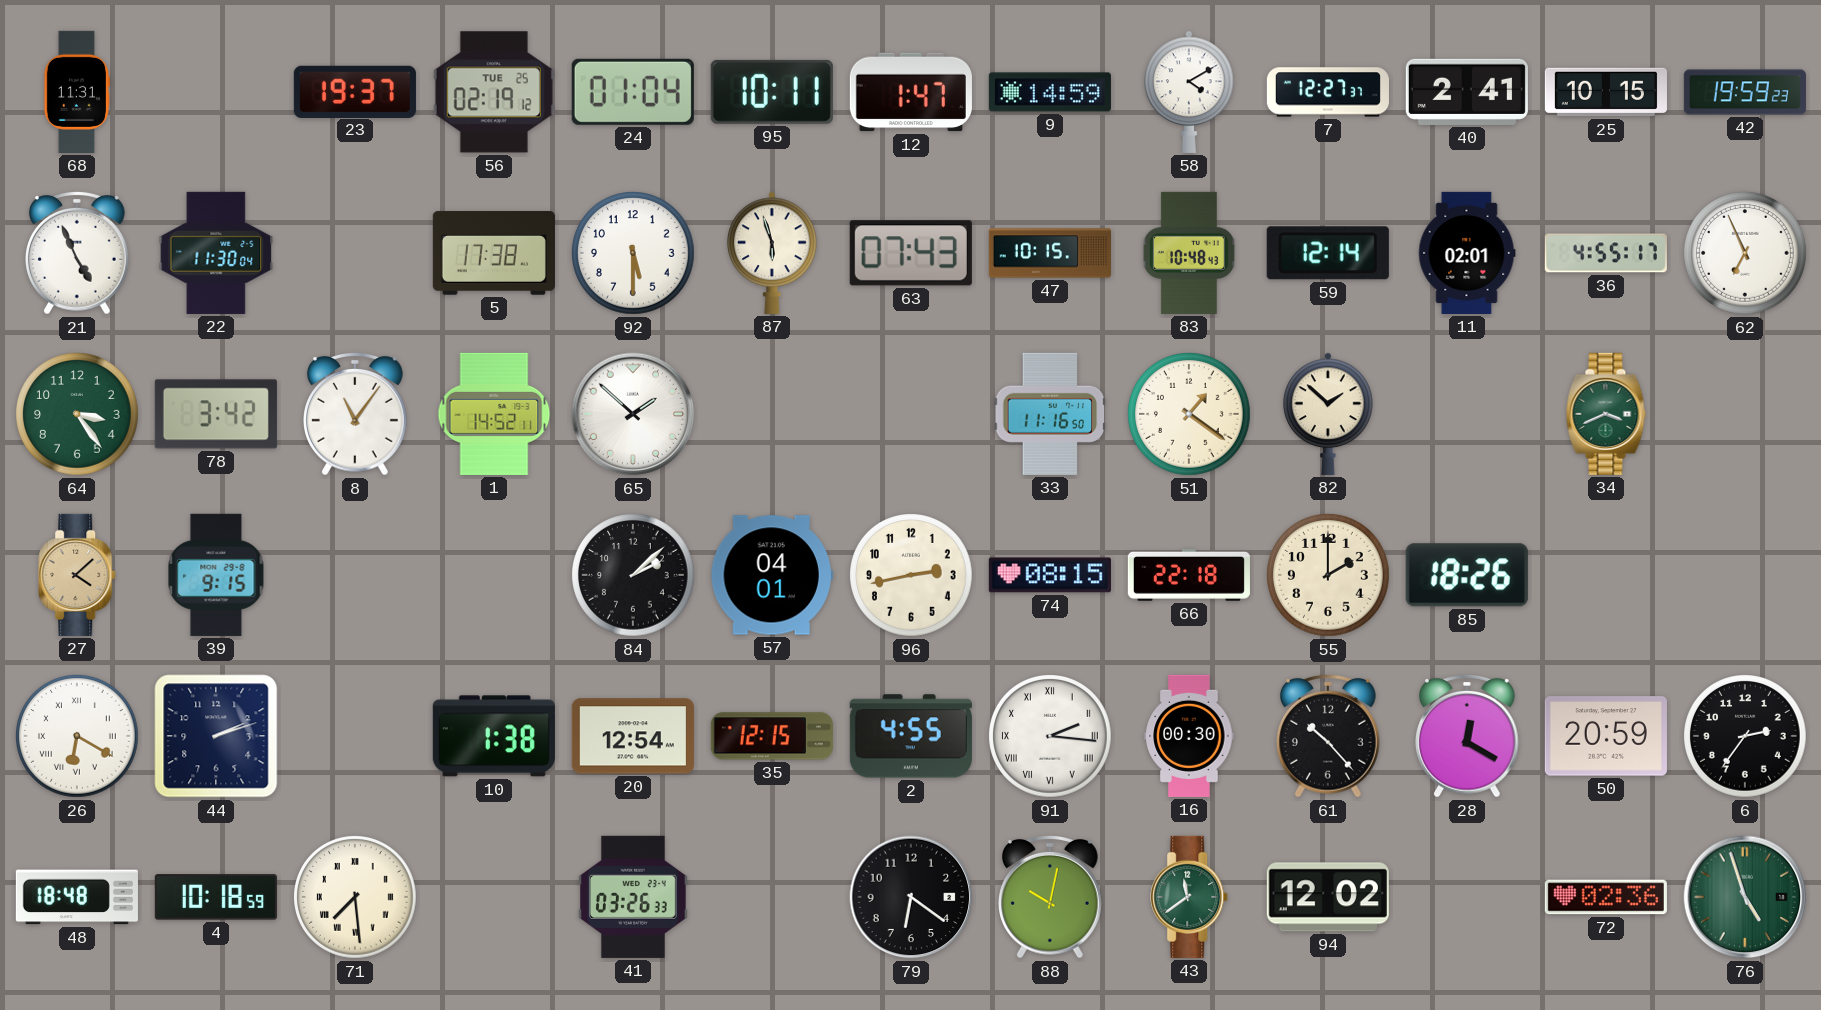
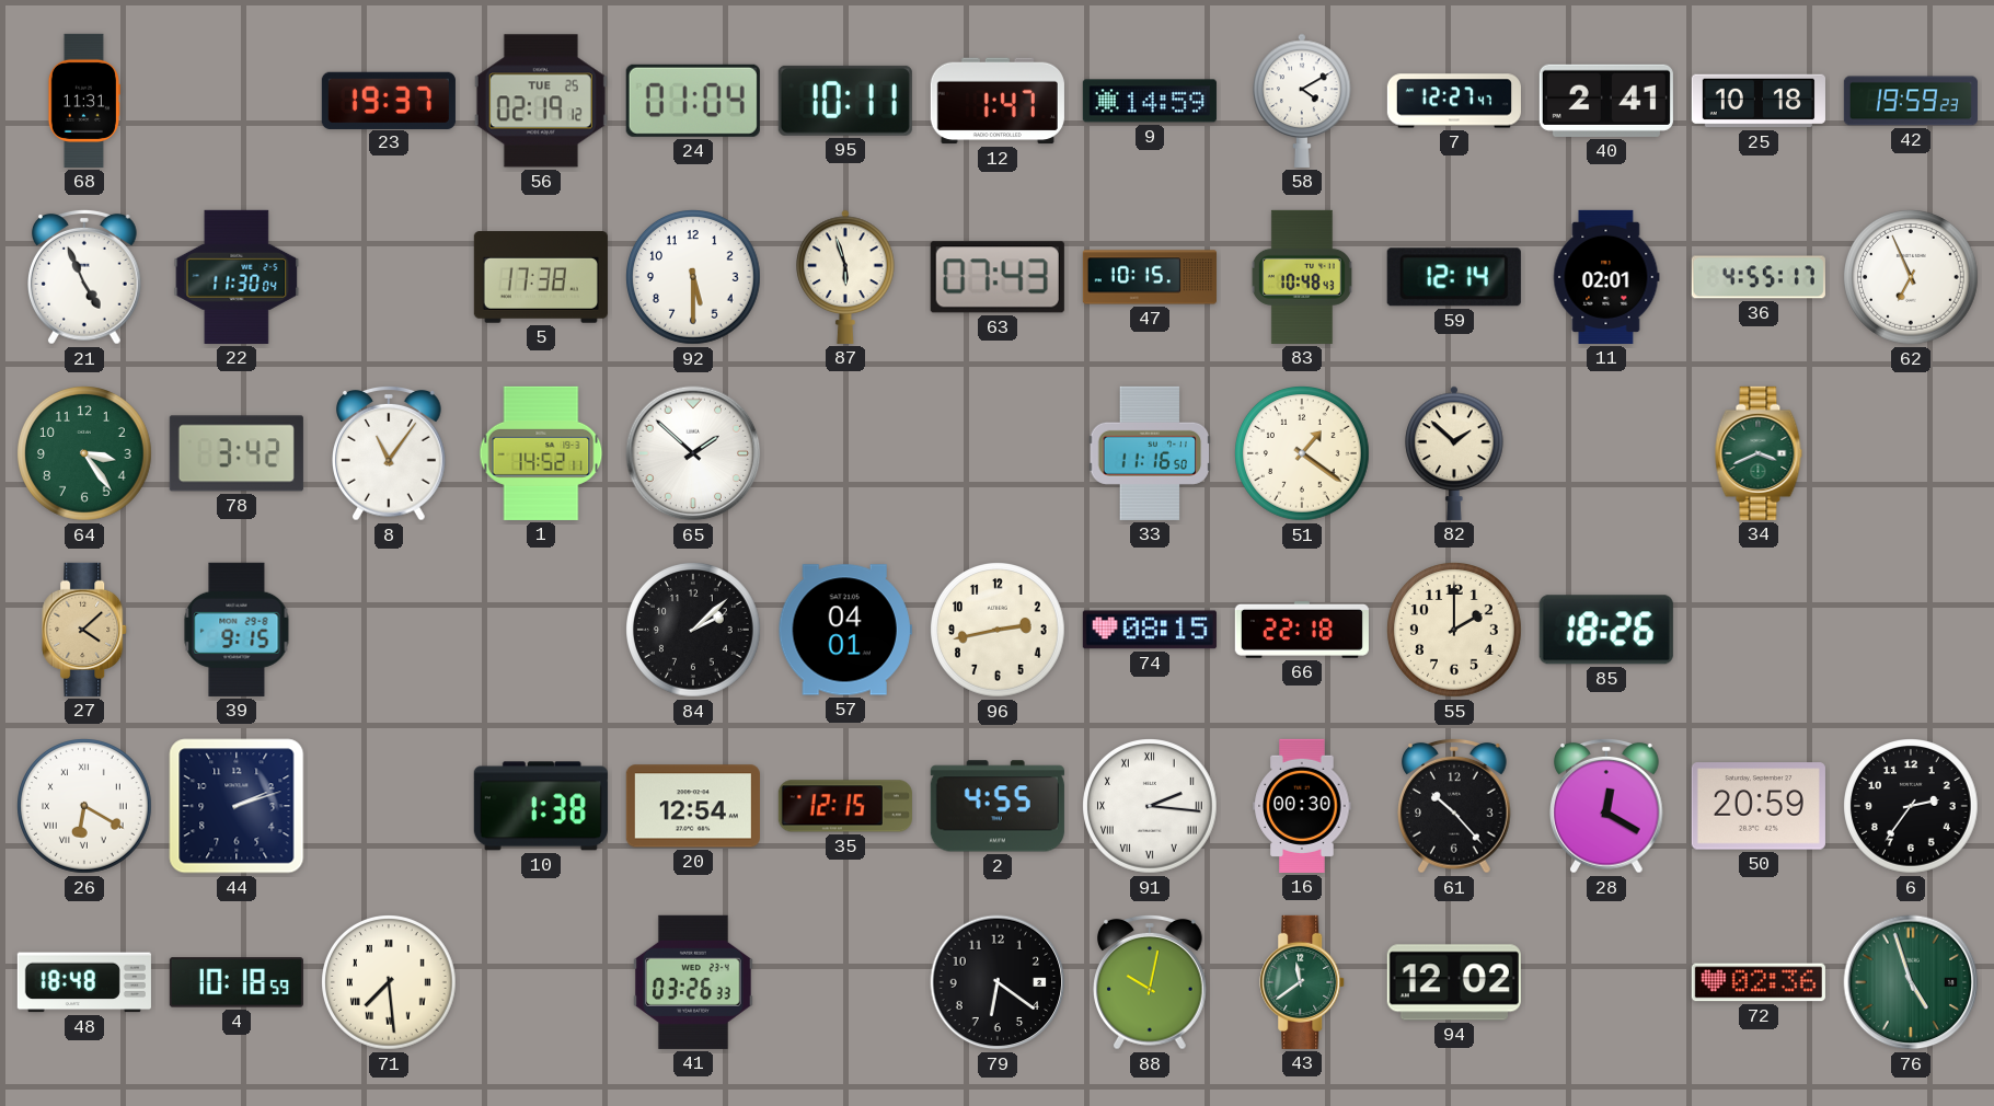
7: 12:27:37 -> 12:27:47 (1454, 101)
25: 10:15 -> 10:18 (1759, 101)
